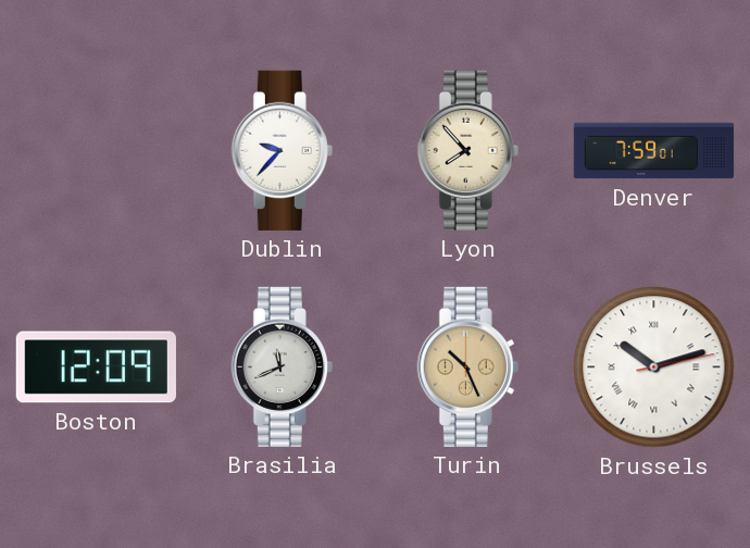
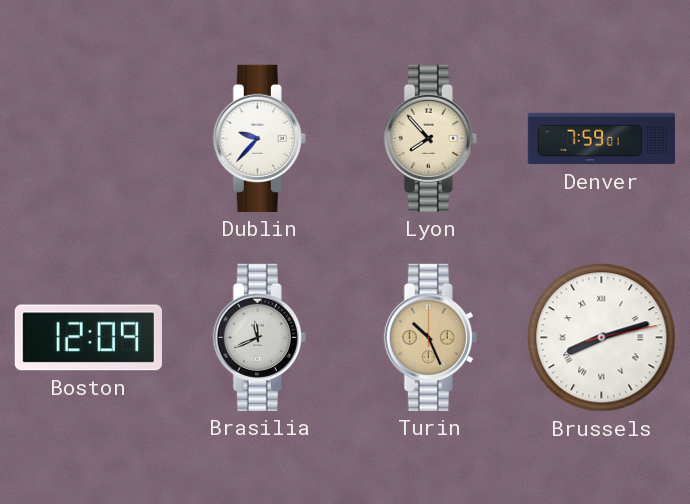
Brussels: 10:12 -> 8:12 (602, 338)
